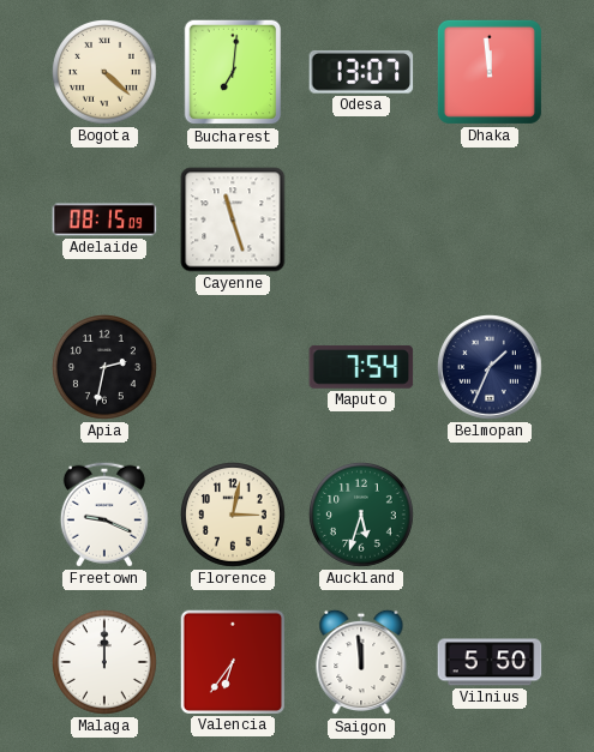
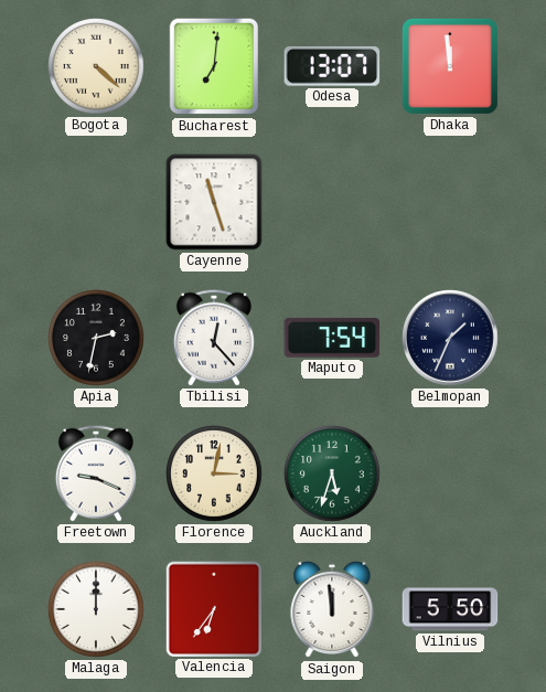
Adelaide: 08:15 -> none (104, 219)
Tbilisi: none -> 12:23 (214, 338)
